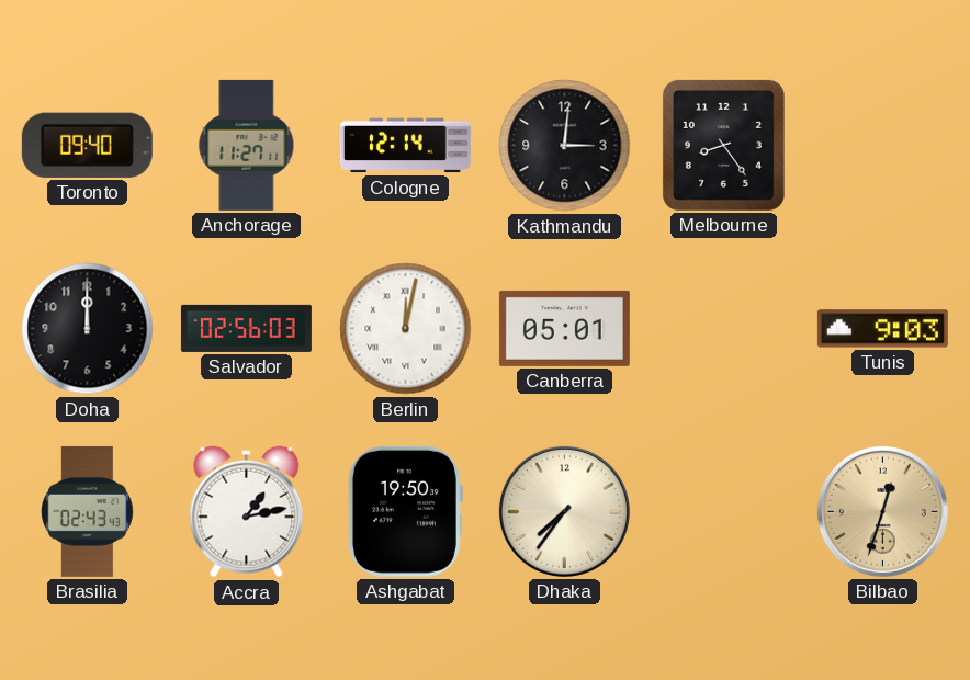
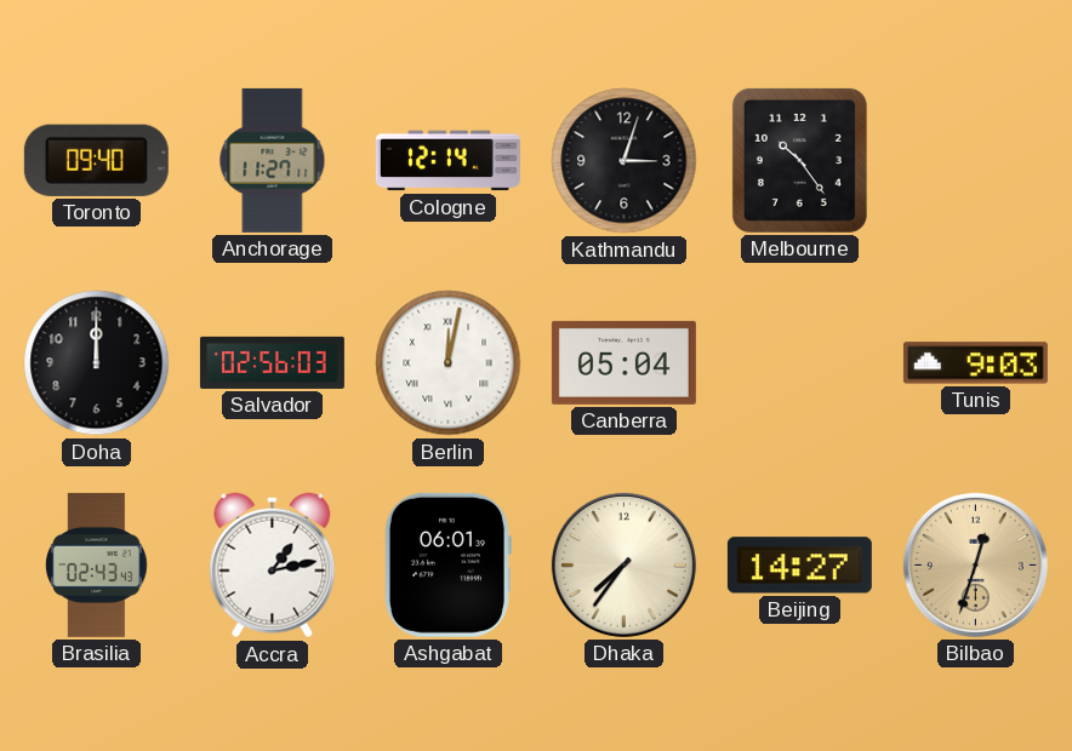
Kathmandu: 3:01 -> 3:03 (625, 161)
Melbourne: 8:24 -> 10:24 (799, 160)
Canberra: 05:01 -> 05:04 (623, 362)
Ashgabat: 19:50 -> 06:01 (447, 564)
Beijing: none -> 14:27 (799, 566)
